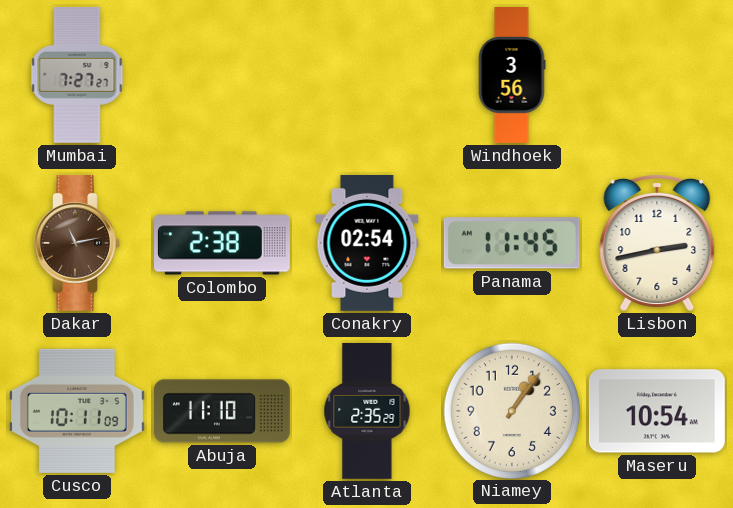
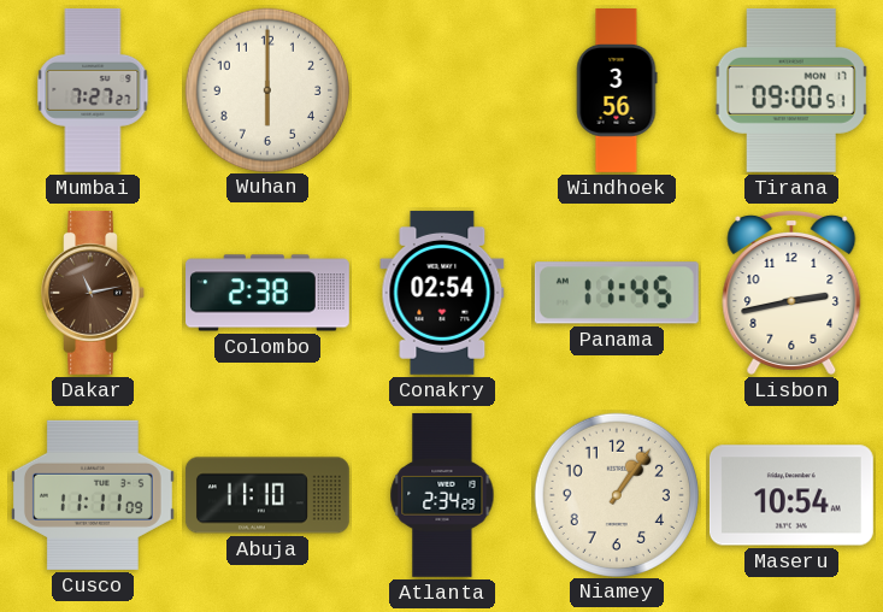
Wuhan: none -> 6:00 (266, 89)
Tirana: none -> 09:00 (791, 90)
Cusco: 10:11 -> 11:11 (93, 495)
Atlanta: 2:35 -> 2:34 (442, 495)
